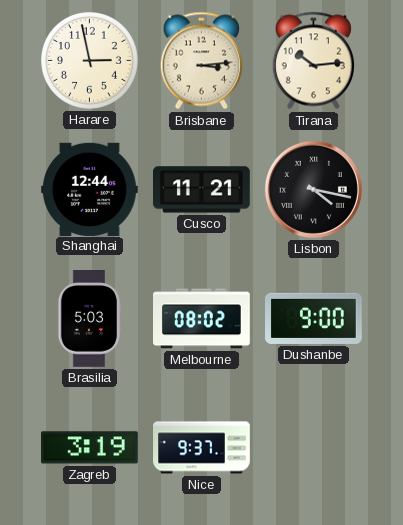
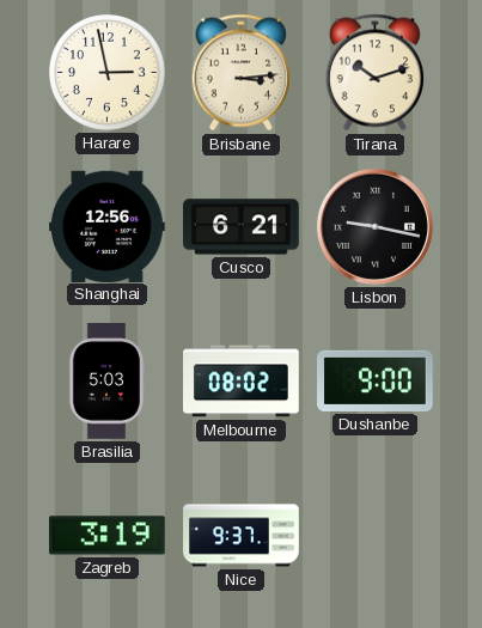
Tirana: 10:14 -> 10:12 (374, 73)
Shanghai: 12:44 -> 12:56 (108, 226)
Cusco: 11:21 -> 6:21 (242, 227)
Lisbon: 4:17 -> 9:17 (374, 226)
